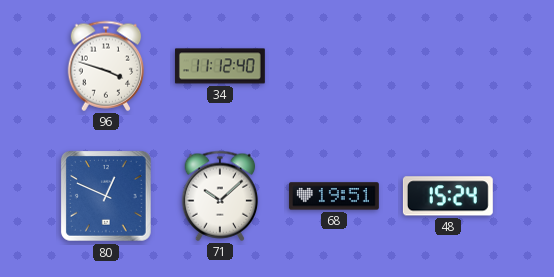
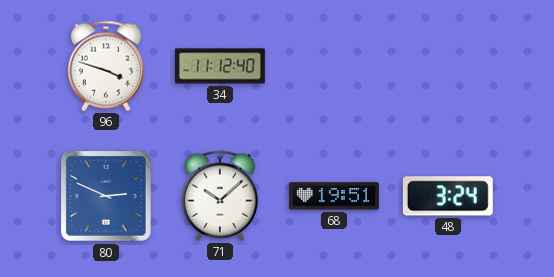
80: 12:49 -> 2:49 (107, 197)
48: 15:24 -> 3:24 (448, 196)
